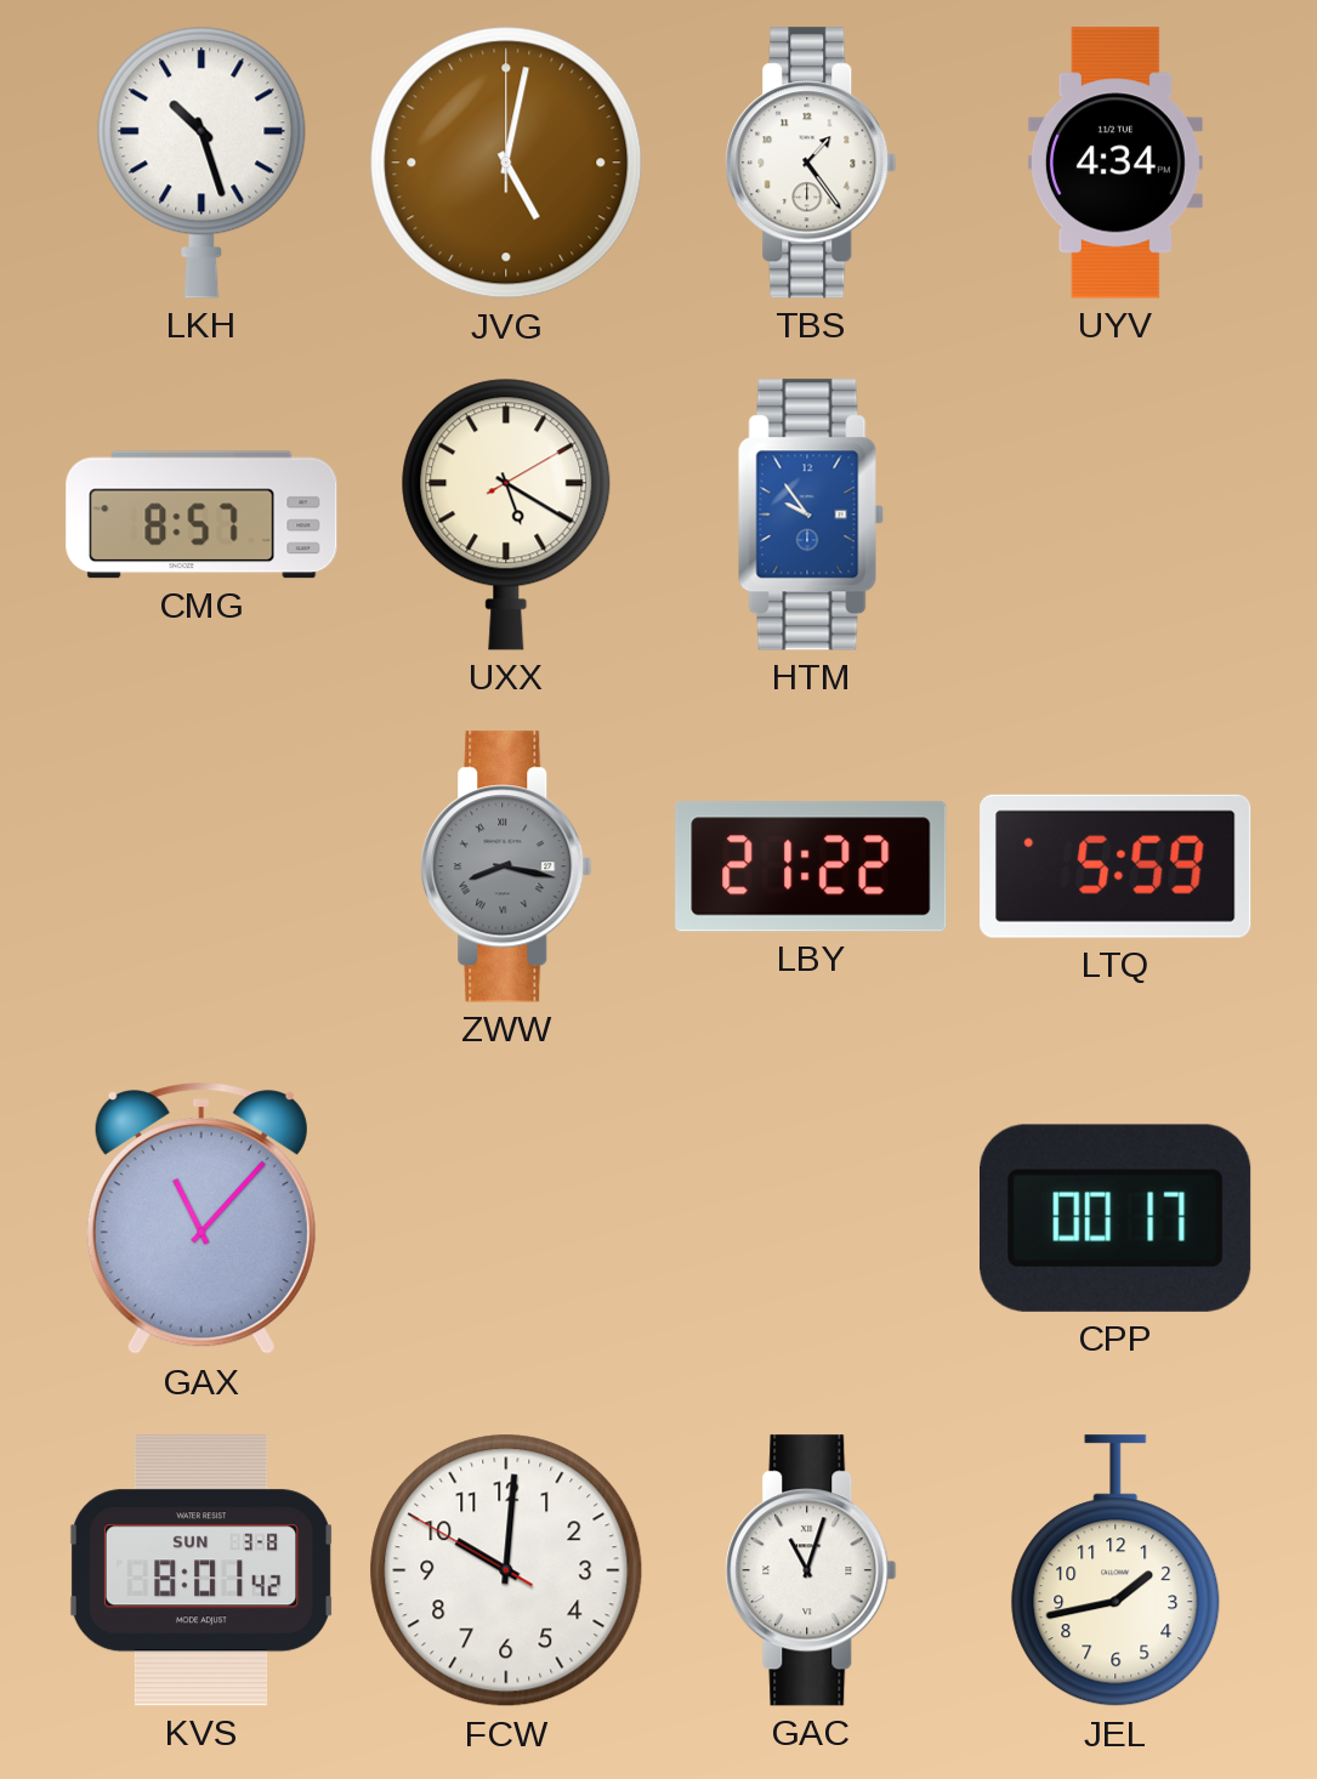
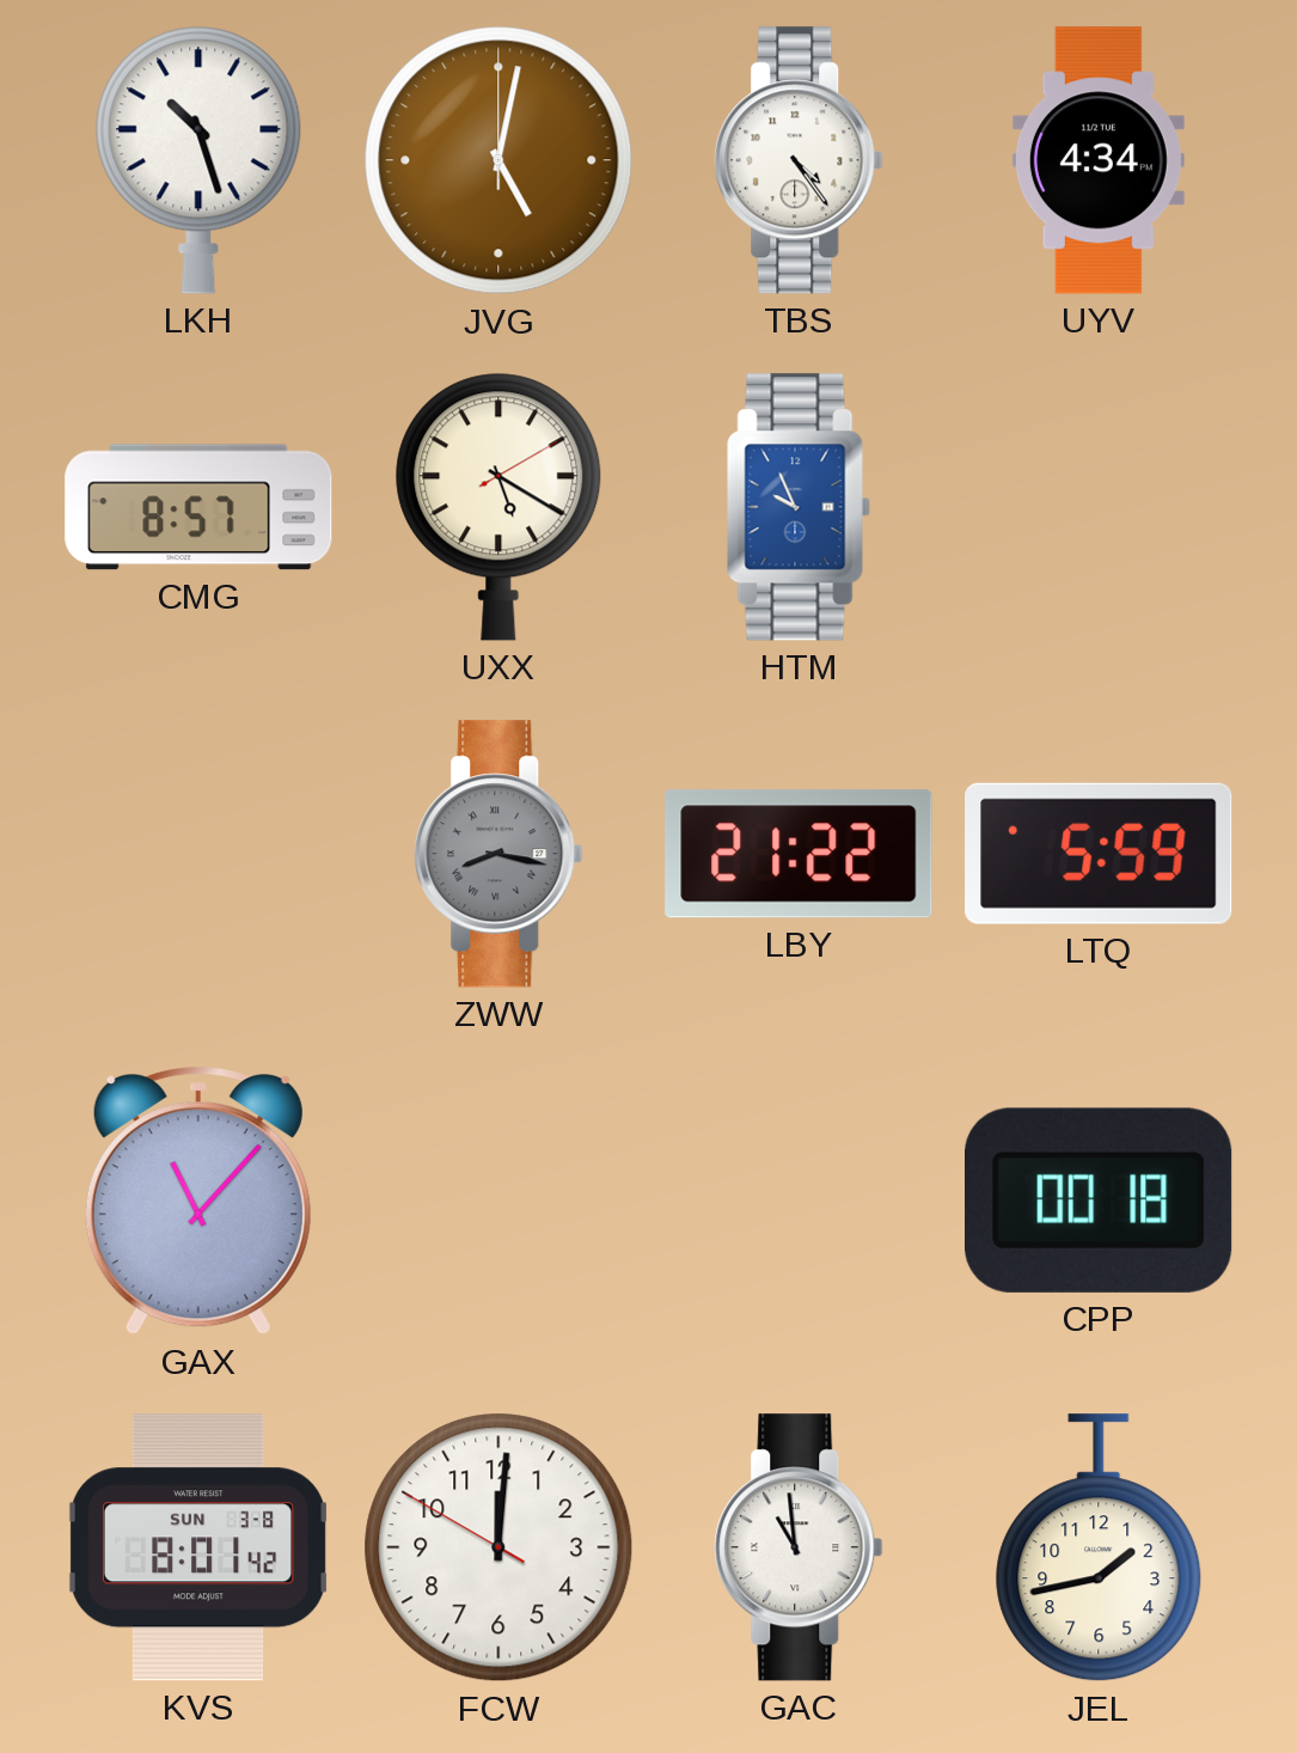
TBS: 1:24 -> 4:24 (799, 160)
HTM: 9:54 -> 9:56 (799, 507)
CPP: 00:17 -> 00:18 (1100, 1201)
FCW: 10:00 -> 12:00 (498, 1547)
GAC: 11:03 -> 10:59 (799, 1547)
